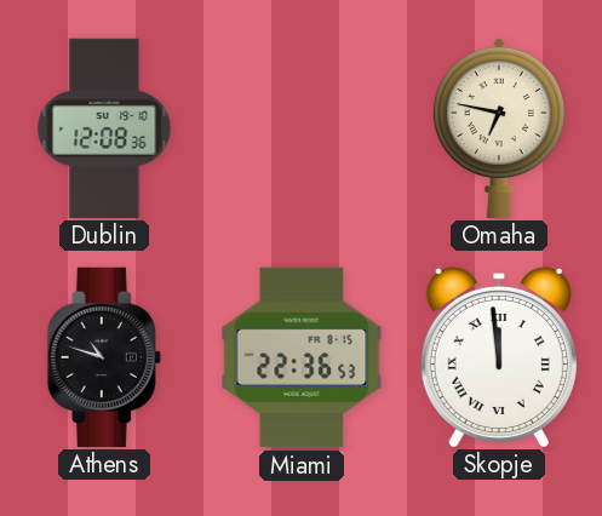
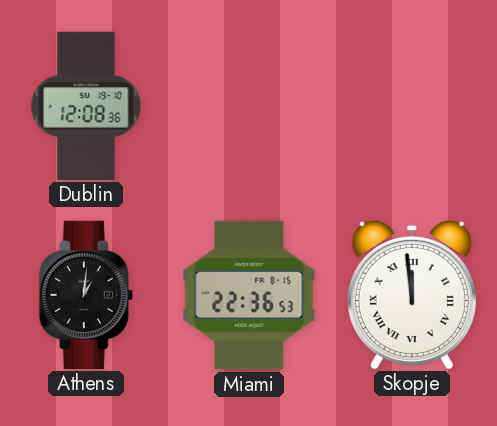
Omaha: 6:47 -> none (499, 127)
Athens: 10:48 -> 1:01 (86, 294)
